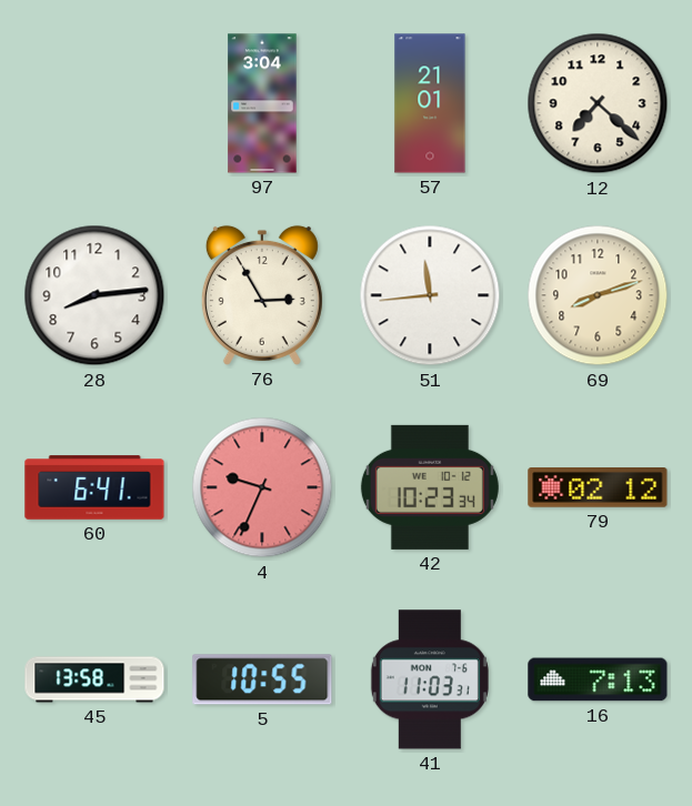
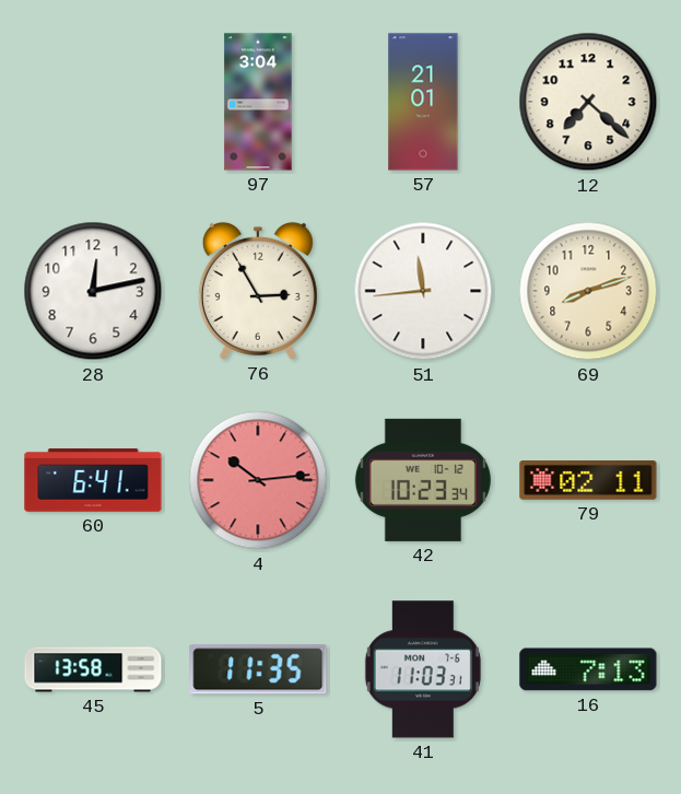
28: 8:14 -> 12:13 (93, 291)
4: 9:34 -> 10:14 (258, 480)
79: 02:12 -> 02:11 (588, 480)
5: 10:55 -> 11:35 (258, 669)
